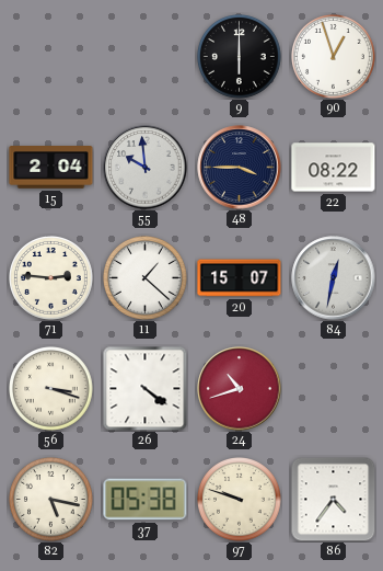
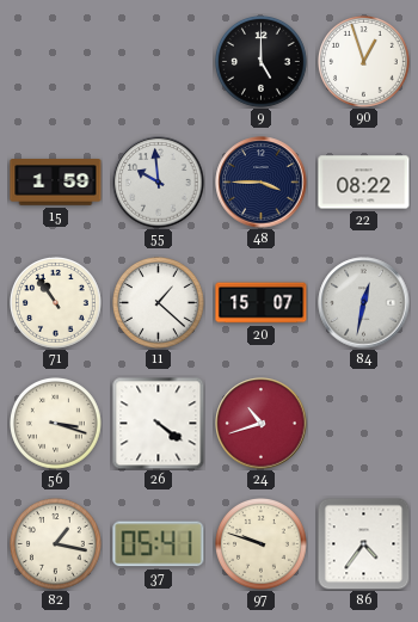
9: 6:00 -> 5:00 (262, 62)
15: 2:04 -> 1:59 (56, 183)
71: 2:46 -> 10:54 (56, 303)
82: 5:17 -> 1:17 (56, 544)
37: 05:38 -> 05:41 (159, 544)
